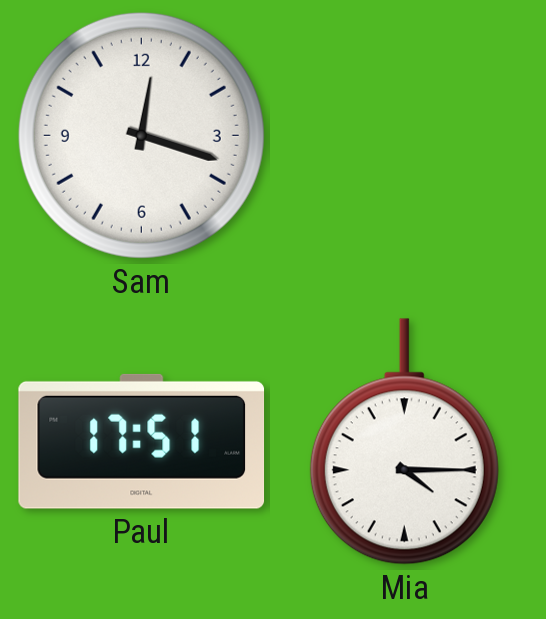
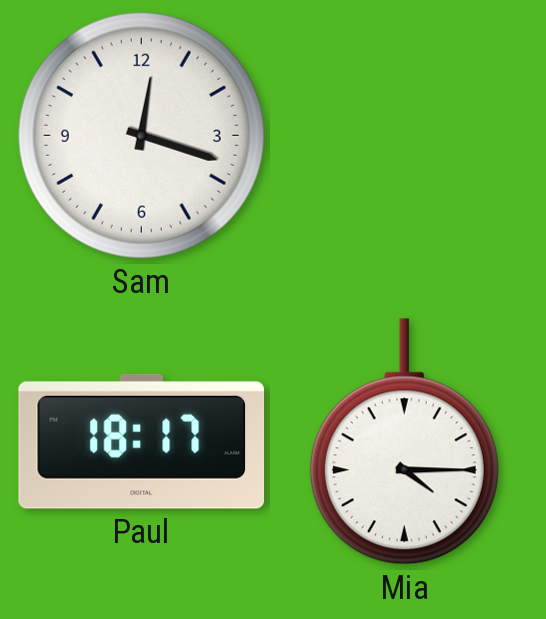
Paul: 17:51 -> 18:17 (142, 441)
